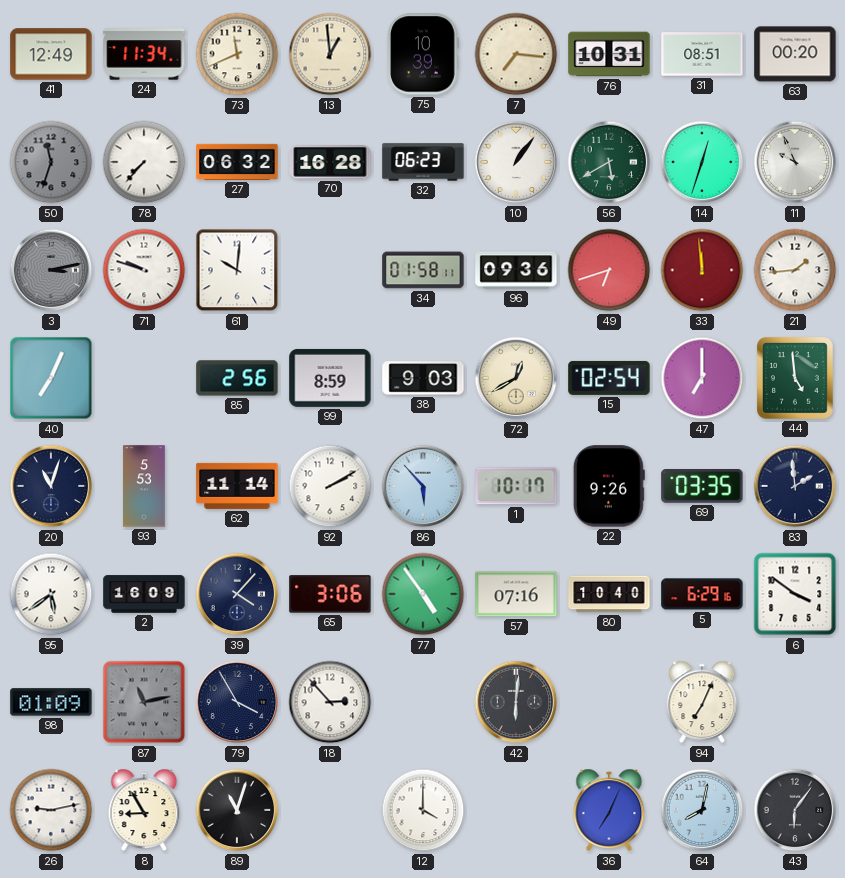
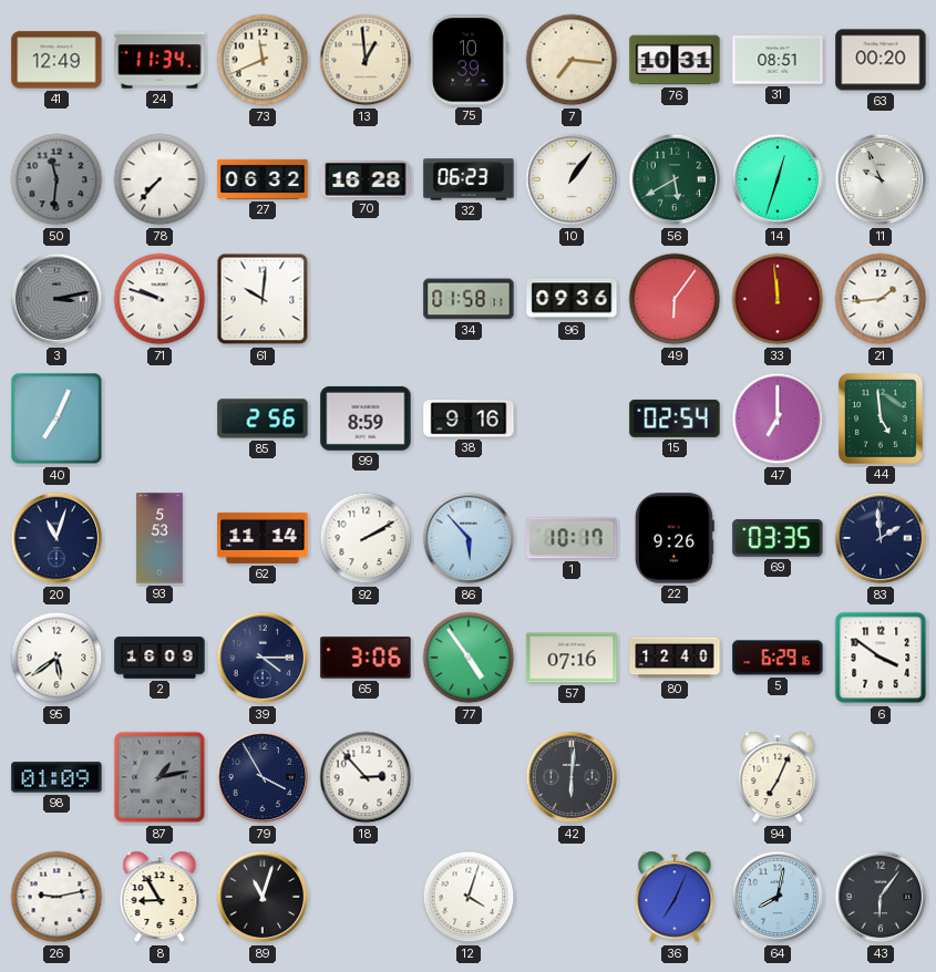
50: 11:33 -> 11:31 (56, 179)
49: 6:42 -> 6:06 (675, 299)
38: 9:03 -> 9:16 (469, 418)
72: 12:40 -> none (516, 378)
39: 4:07 -> 4:15 (263, 658)
80: 10:40 -> 12:40 (675, 658)
87: 11:13 -> 1:13 (160, 777)
12: 4:00 -> 4:03 (469, 897)
